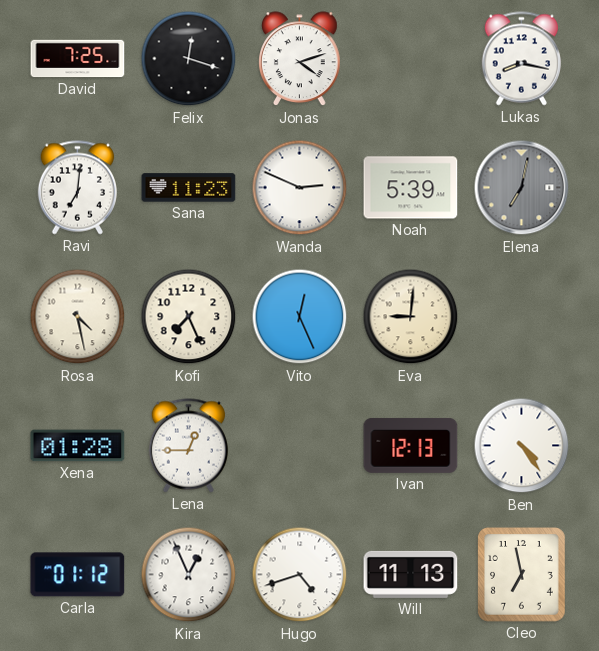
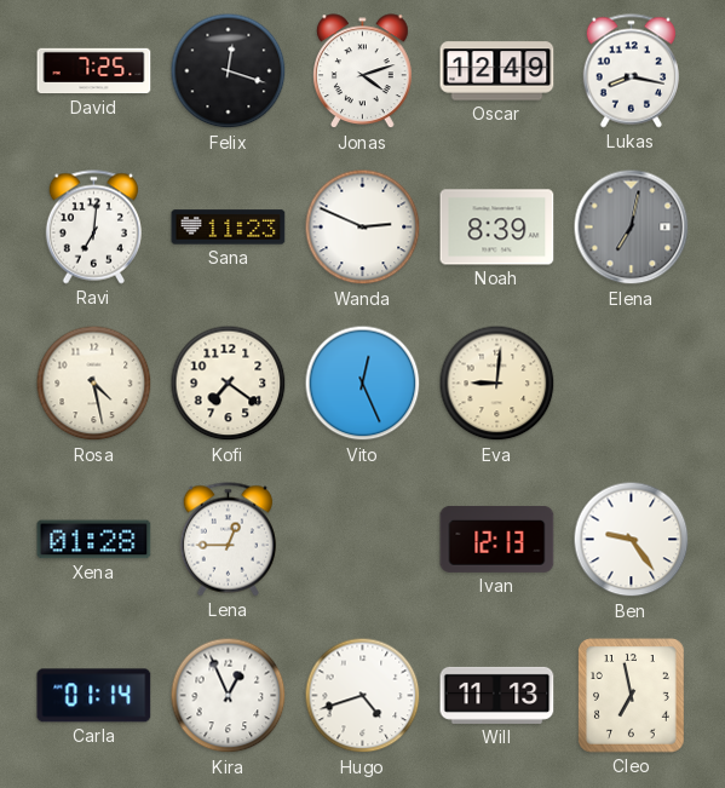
Oscar: none -> 12:49 (497, 71)
Noah: 5:39 -> 8:39 (497, 228)
Kofi: 7:26 -> 7:21 (229, 384)
Ben: 4:24 -> 9:24 (632, 540)
Carla: 01:12 -> 01:14 (94, 696)
